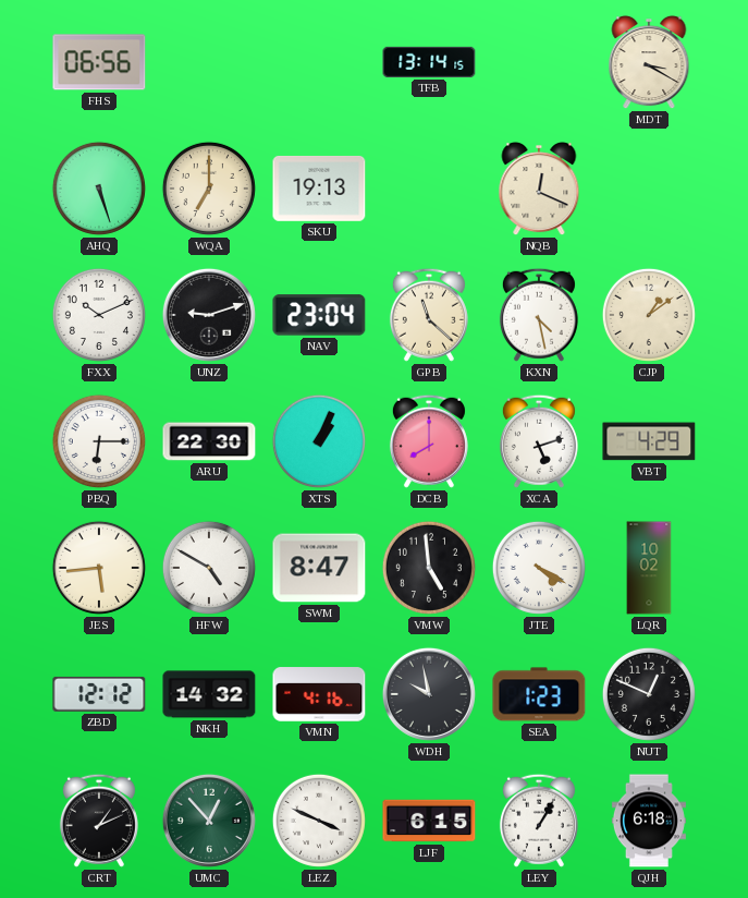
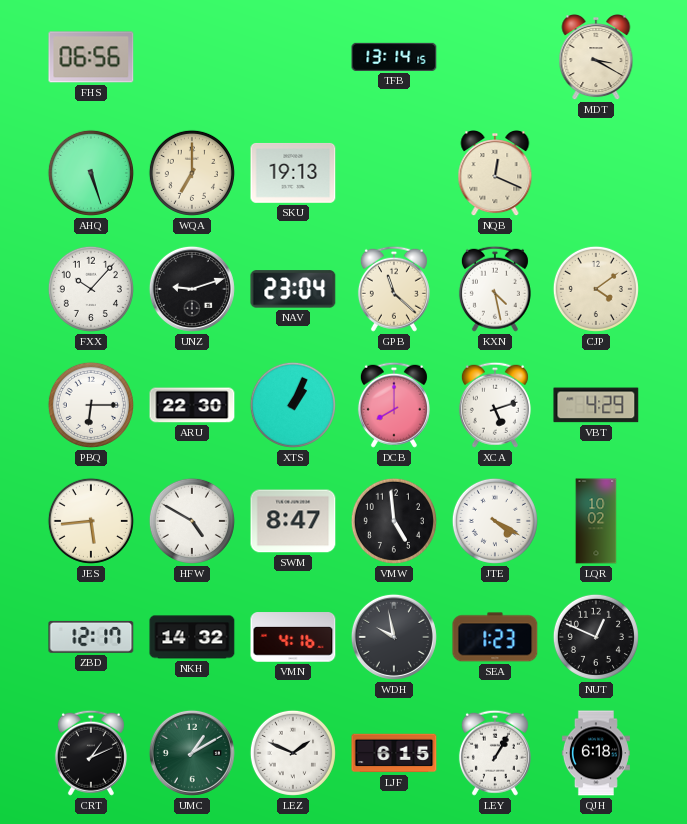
FXX: 10:11 -> 10:07 (91, 289)
CJP: 1:09 -> 4:09 (596, 289)
ZBD: 12:12 -> 12:17 (91, 637)
UMC: 12:53 -> 1:10 (192, 753)
LEZ: 3:49 -> 1:49 (293, 753)
